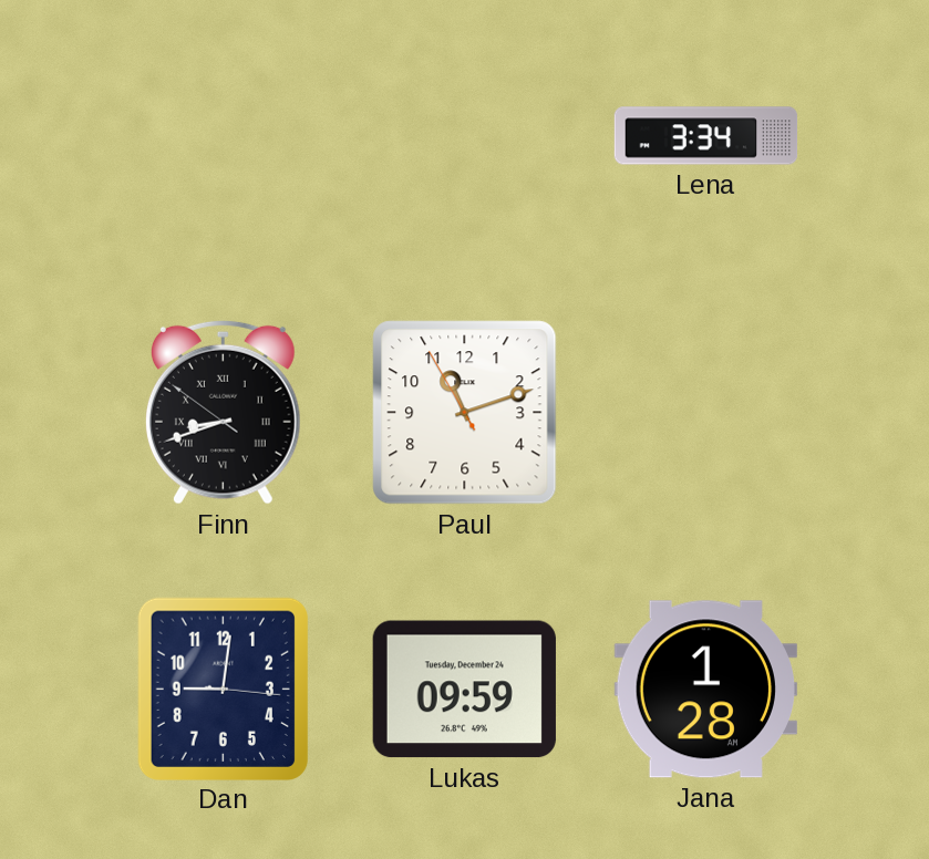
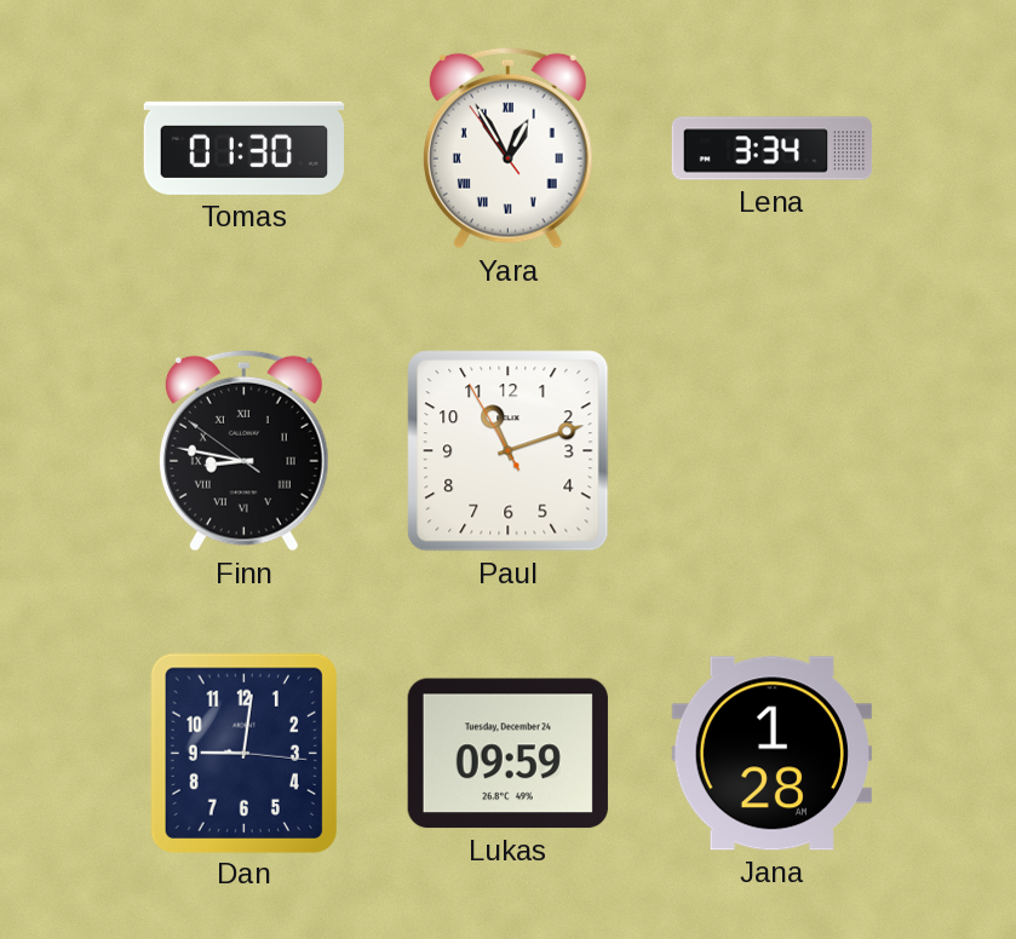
Tomas: none -> 01:30 (243, 148)
Yara: none -> 12:54 (507, 148)
Finn: 8:41 -> 8:46 (243, 450)
